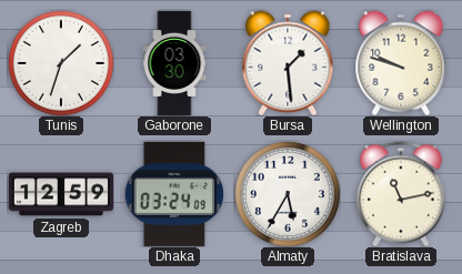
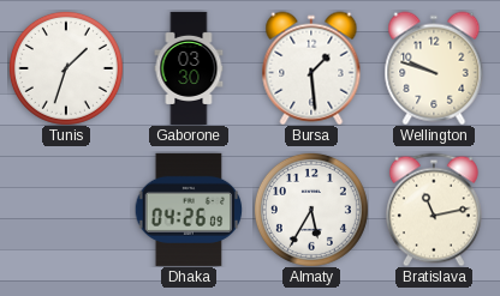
Zagreb: 12:59 -> none (61, 194)
Dhaka: 03:24 -> 04:26 (189, 210)
